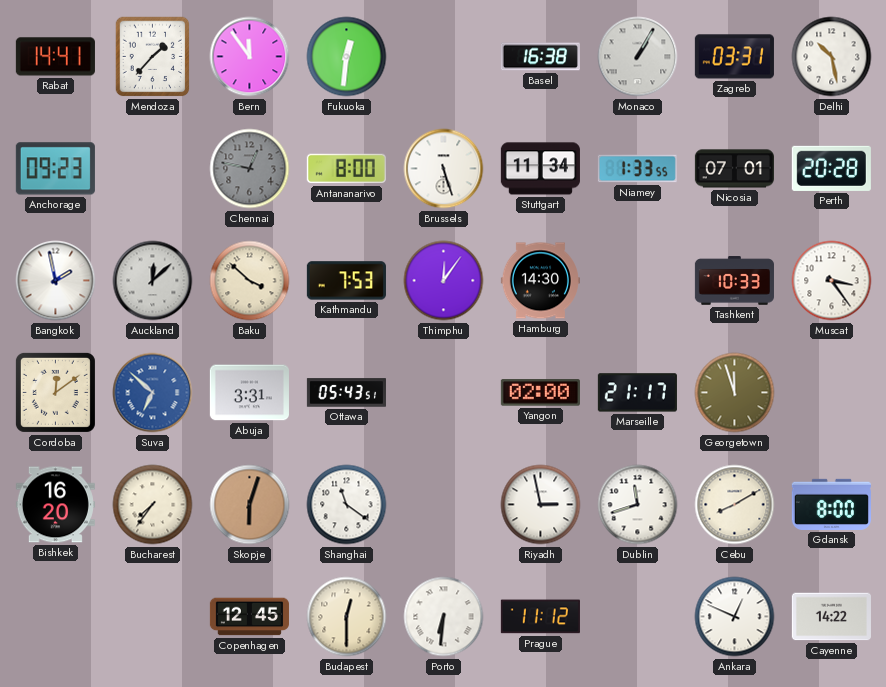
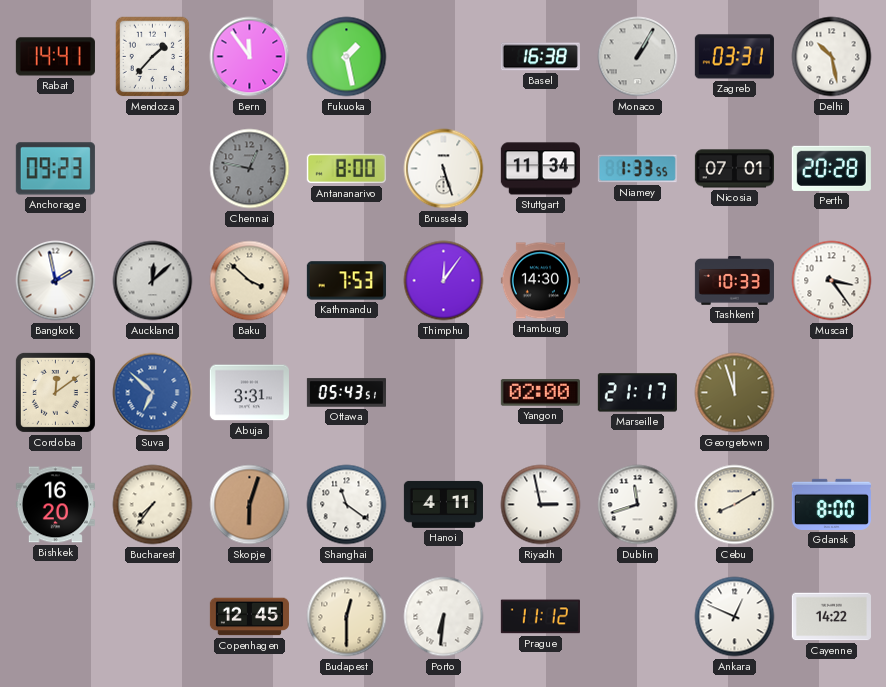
Fukuoka: 12:31 -> 1:28 (347, 57)
Hanoi: none -> 4:11 (443, 504)
